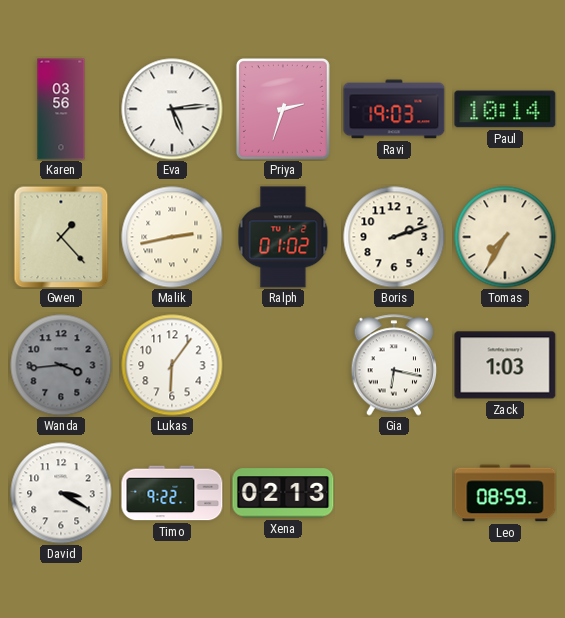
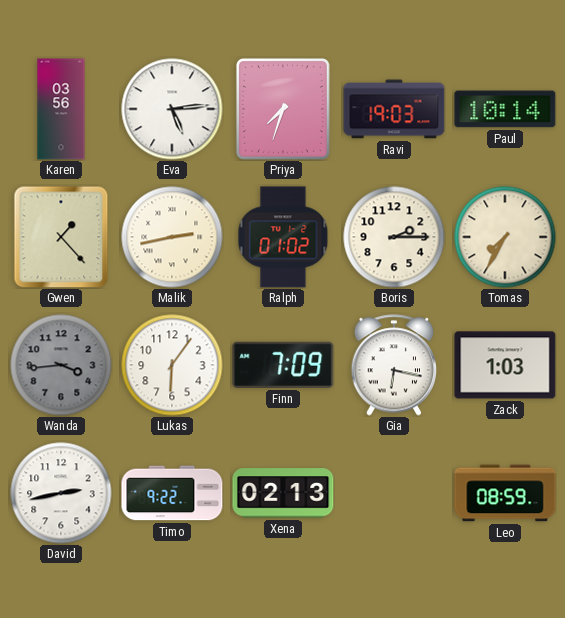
Priya: 2:33 -> 7:33 (283, 109)
Boris: 2:12 -> 2:15 (394, 237)
Finn: none -> 7:09 (283, 365)
David: 3:20 -> 2:43 (61, 493)
